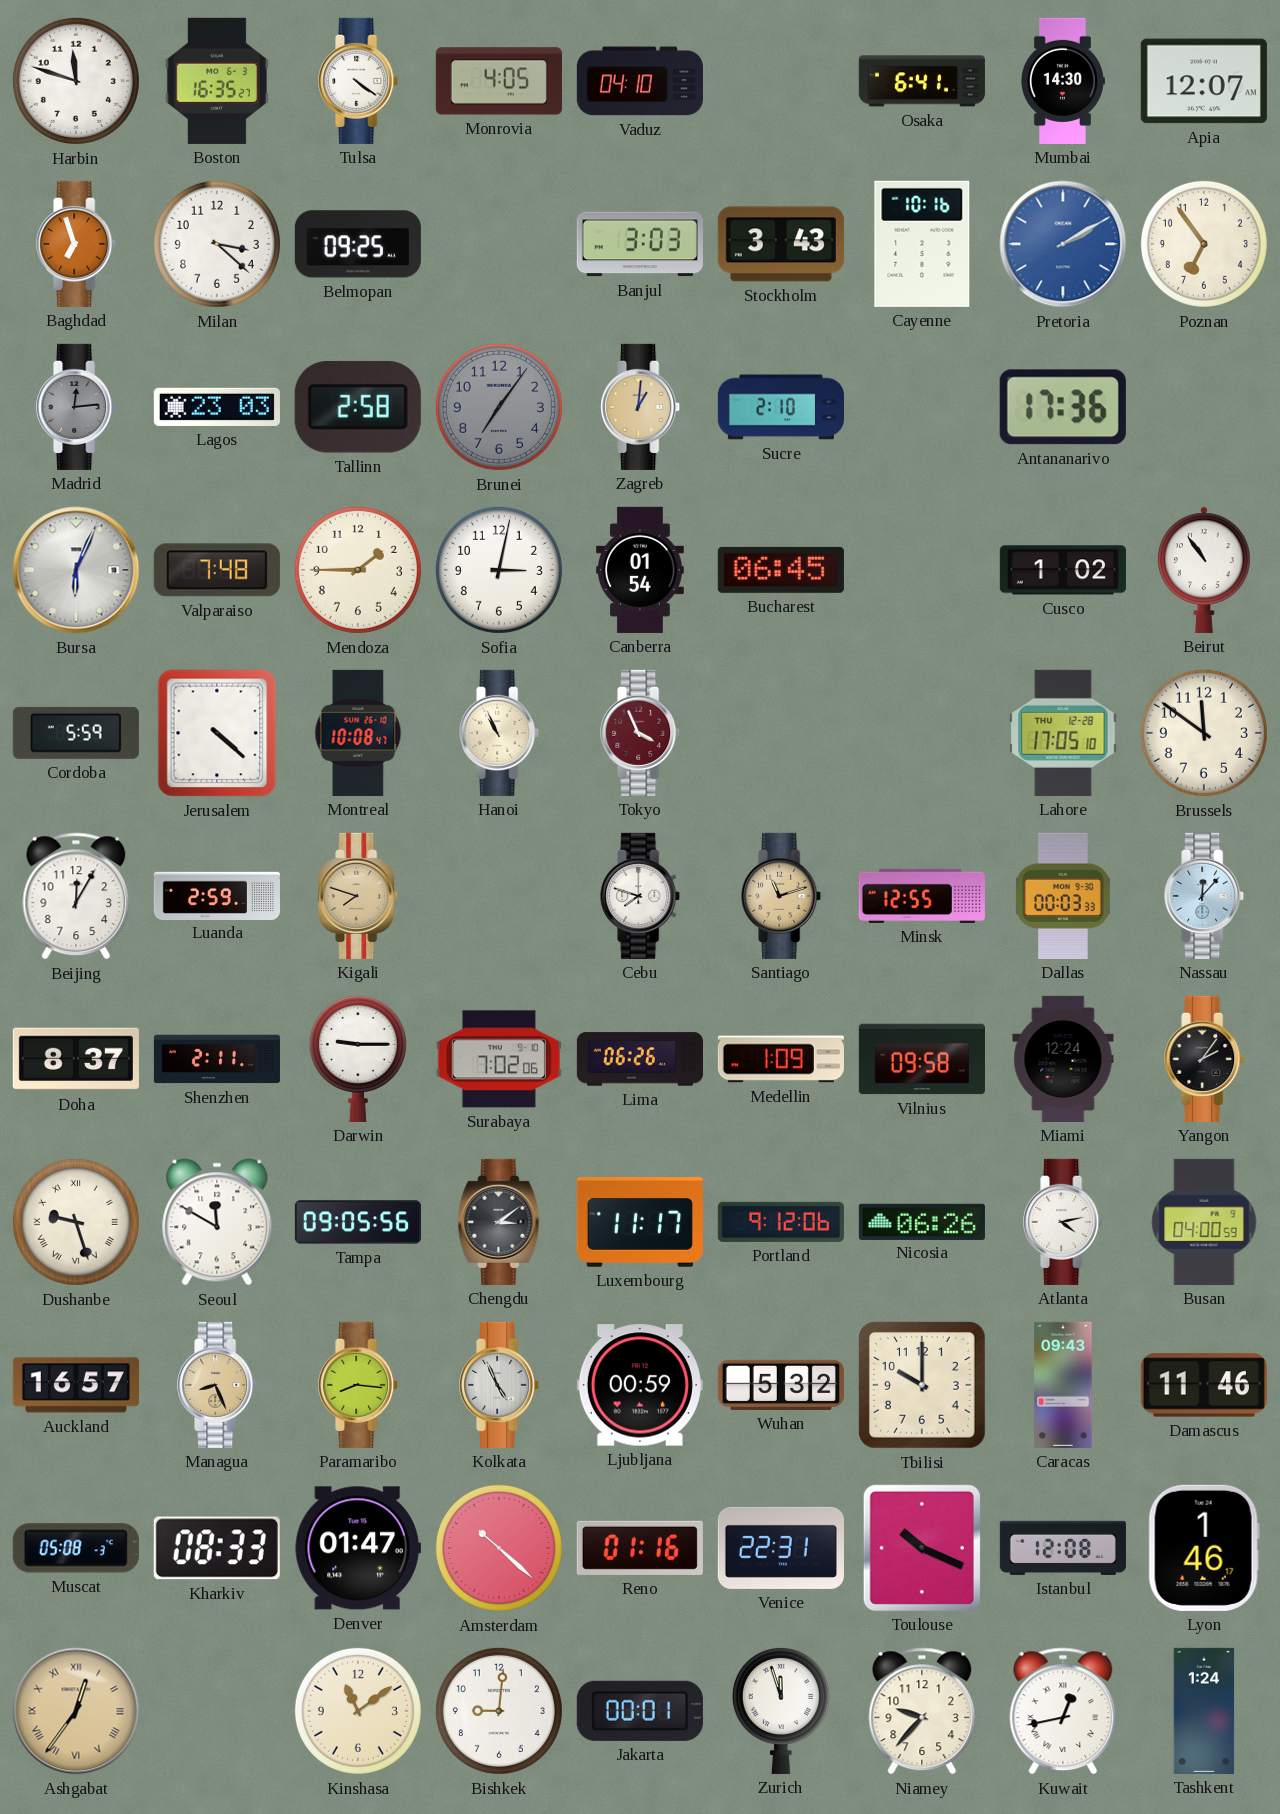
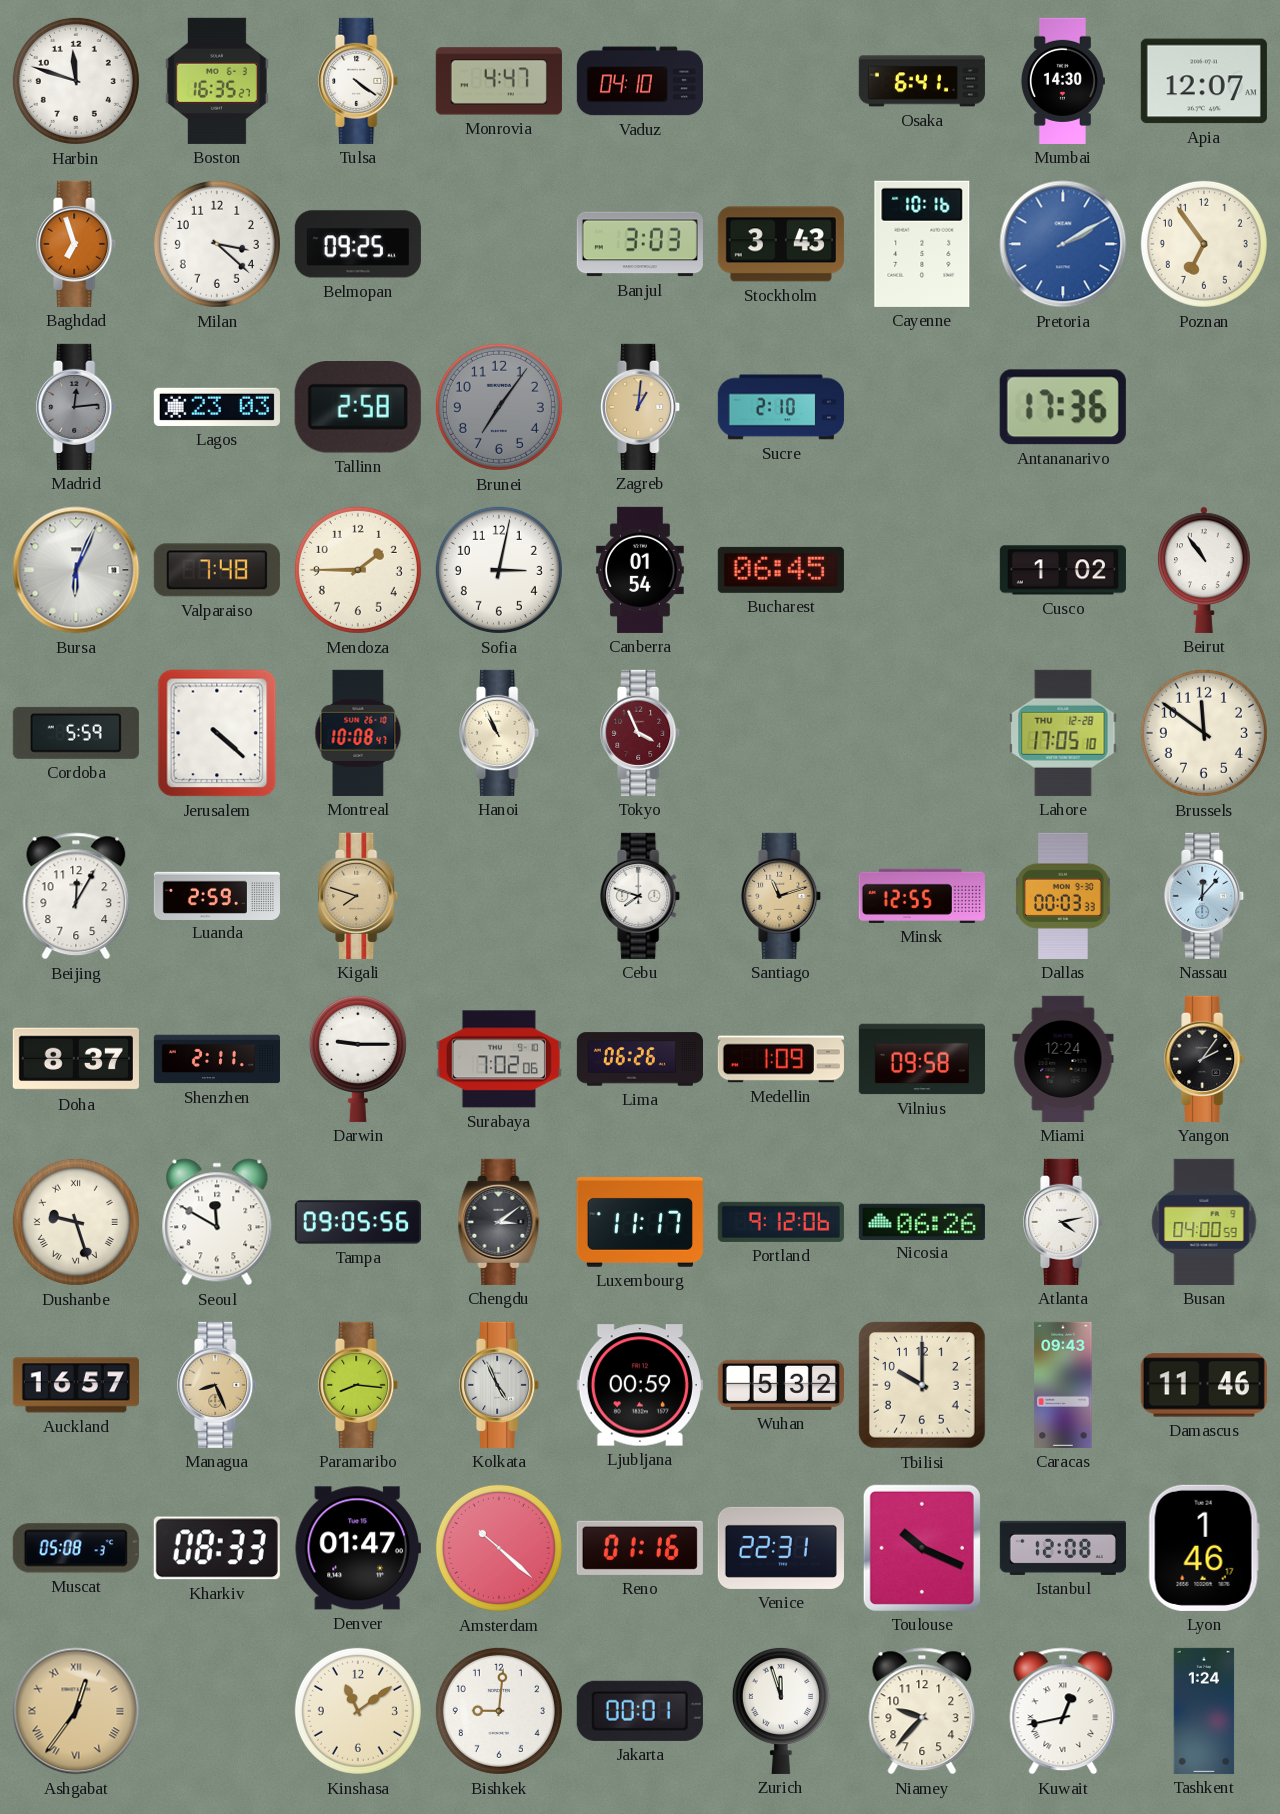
Monrovia: 4:05 -> 4:47 (499, 81)
